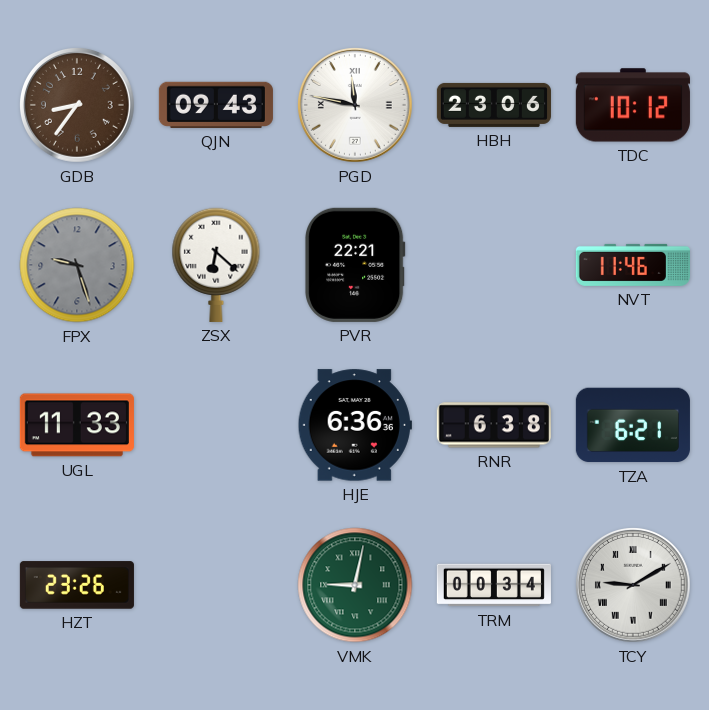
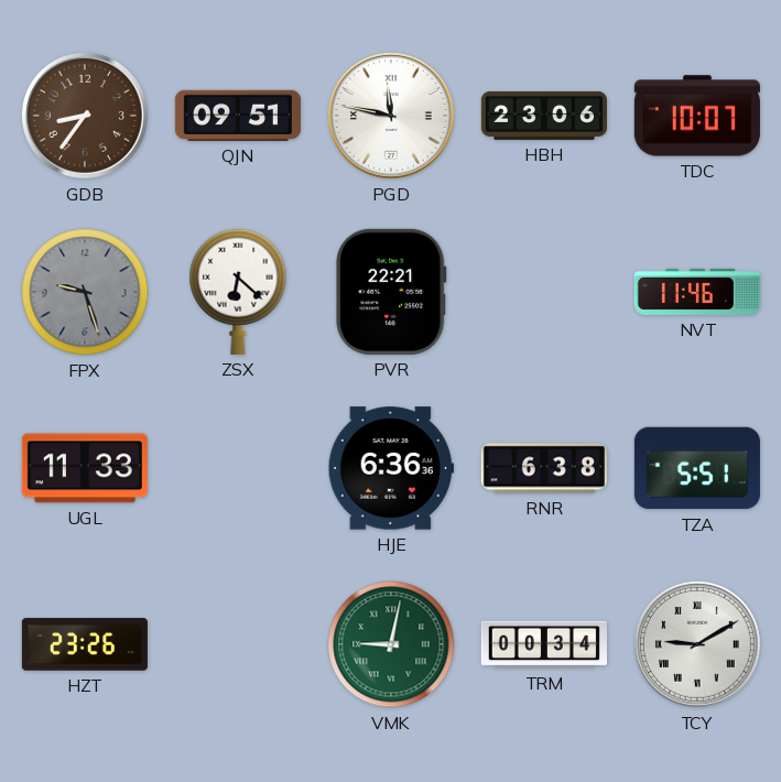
QJN: 09:43 -> 09:51 (238, 116)
TDC: 10:12 -> 10:07 (697, 116)
TZA: 6:21 -> 5:51 (697, 468)
